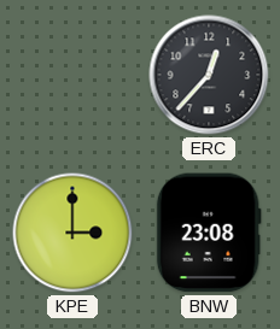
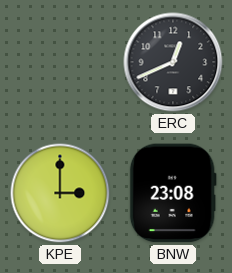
ERC: 12:37 -> 12:41 (173, 62)
